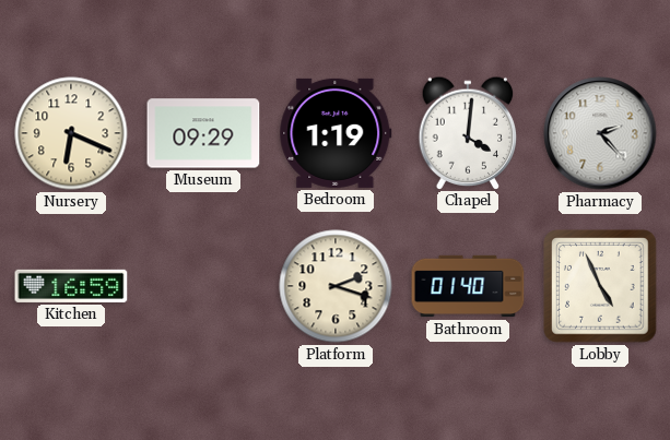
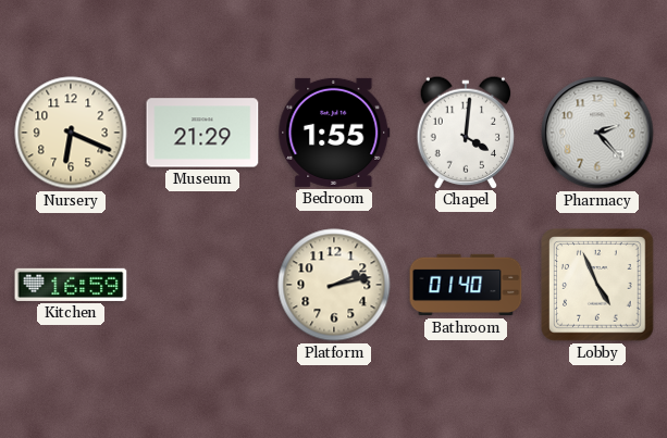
Museum: 09:29 -> 21:29 (202, 133)
Bedroom: 1:19 -> 1:55 (334, 133)
Platform: 2:18 -> 2:13 (334, 285)
